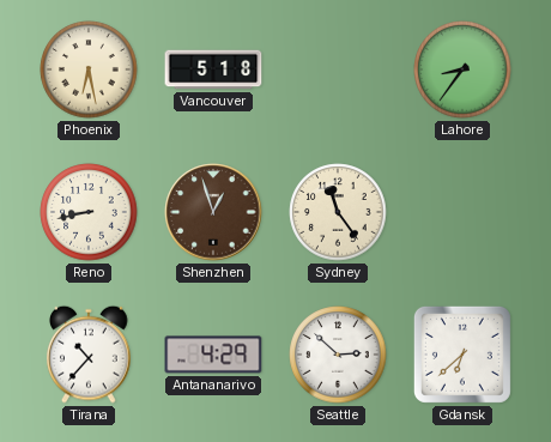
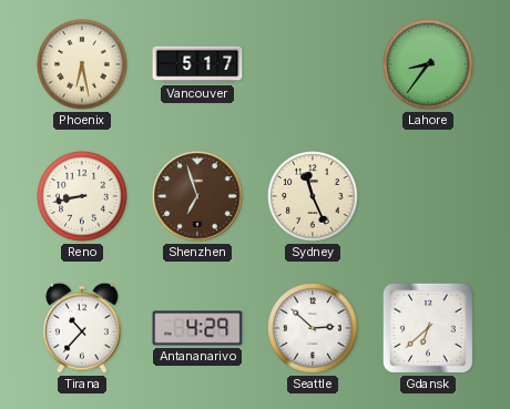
Vancouver: 5:18 -> 5:17 (197, 64)
Shenzhen: 12:57 -> 6:57 (197, 196)
Sydney: 11:24 -> 11:26 (313, 196)
